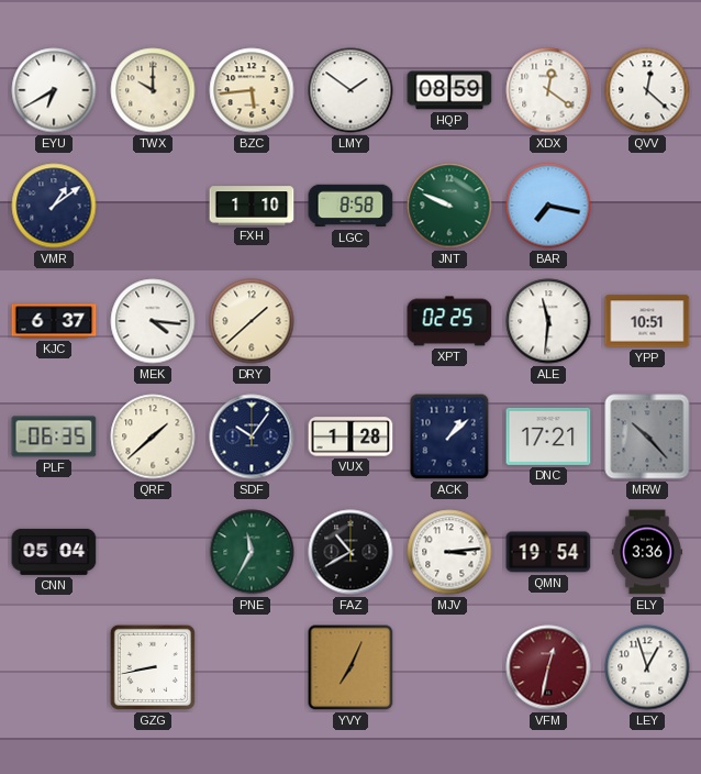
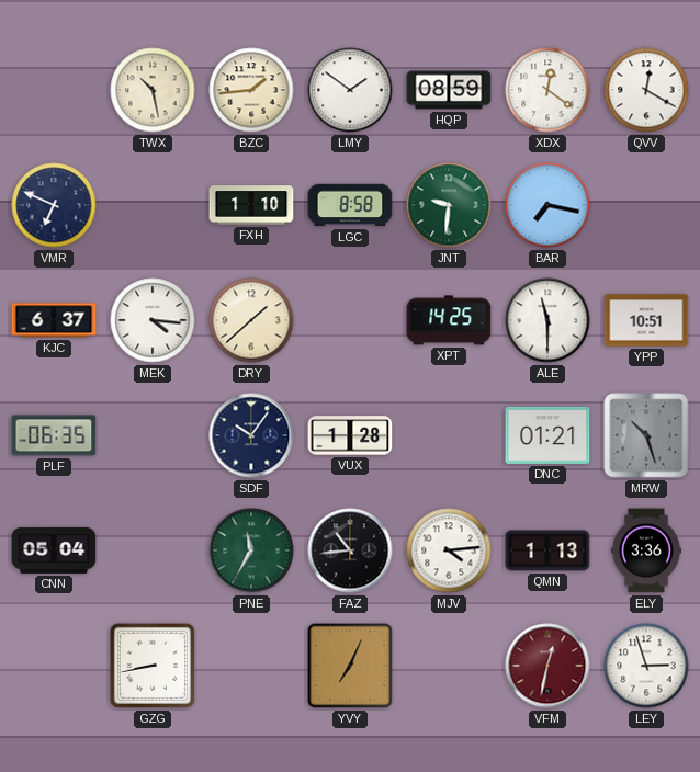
EYU: 6:40 -> none (54, 90)
TWX: 10:00 -> 10:28 (153, 90)
BZC: 5:44 -> 1:44 (251, 90)
QVV: 12:22 -> 12:20 (646, 90)
VMR: 1:09 -> 6:49 (54, 205)
JNT: 9:49 -> 9:31 (449, 205)
XPT: 02:25 -> 14:25 (449, 320)
ALE: 11:31 -> 11:30 (547, 320)
QRF: 1:38 -> none (153, 436)
ACK: 1:08 -> none (449, 436)
DNC: 17:21 -> 01:21 (547, 435)
MRW: 10:23 -> 10:27 (646, 435)
FAZ: 10:40 -> 10:44 (350, 550)
MJV: 3:14 -> 4:14 (449, 550)
QMN: 19:54 -> 1:13 (547, 550)
LEY: 12:57 -> 2:57 (646, 666)
